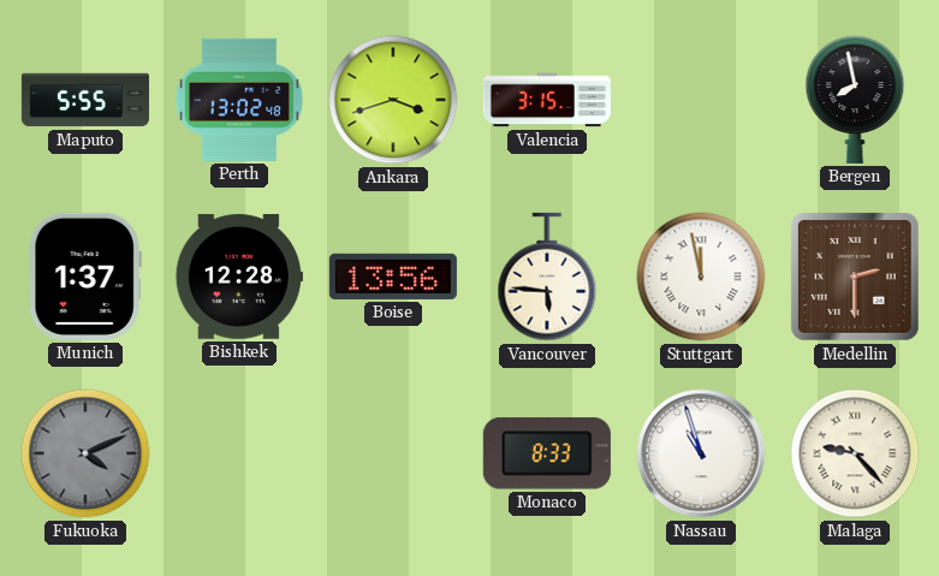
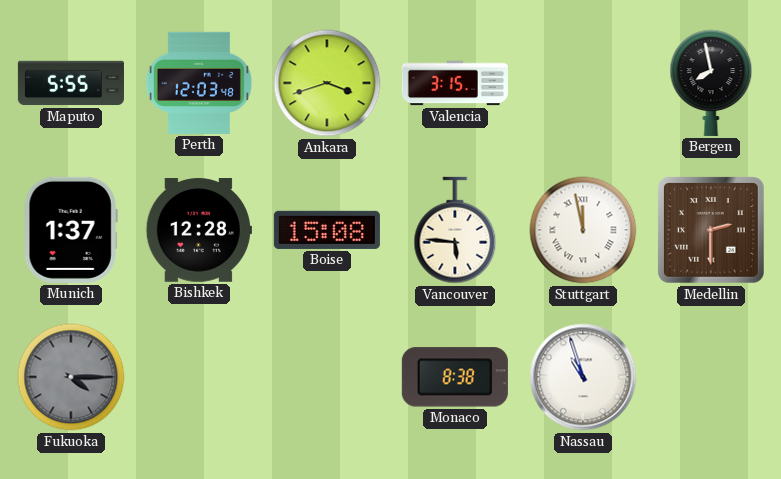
Perth: 13:02 -> 12:03 (199, 83)
Boise: 13:56 -> 15:08 (327, 230)
Fukuoka: 4:11 -> 4:15 (71, 377)
Monaco: 8:33 -> 8:38 (455, 377)
Malaga: 9:23 -> none (855, 453)
